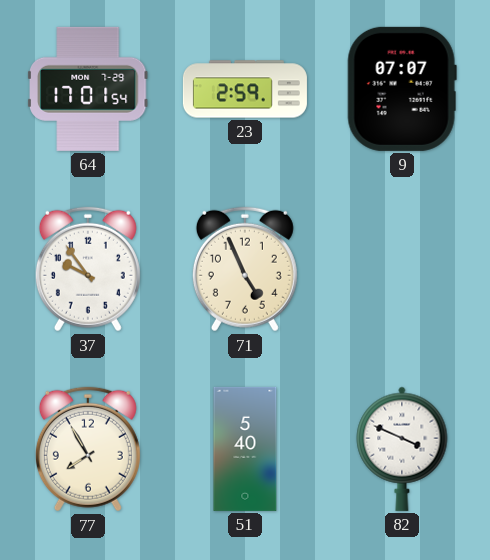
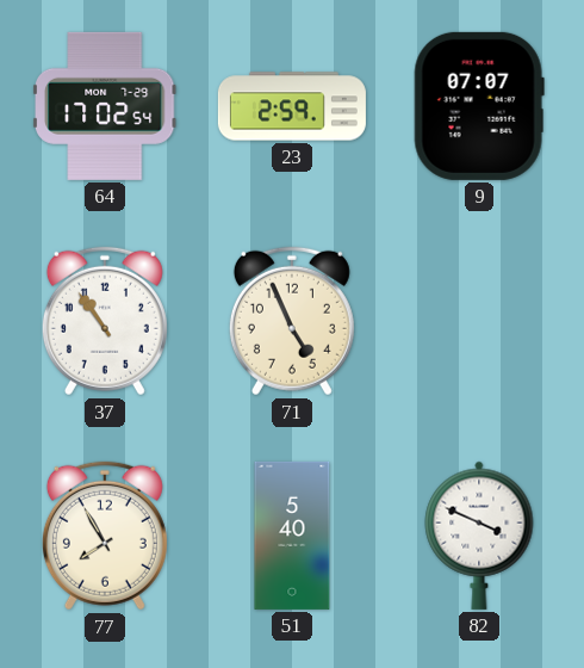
64: 17:01 -> 17:02 (105, 106)
37: 9:54 -> 10:54 (105, 321)
